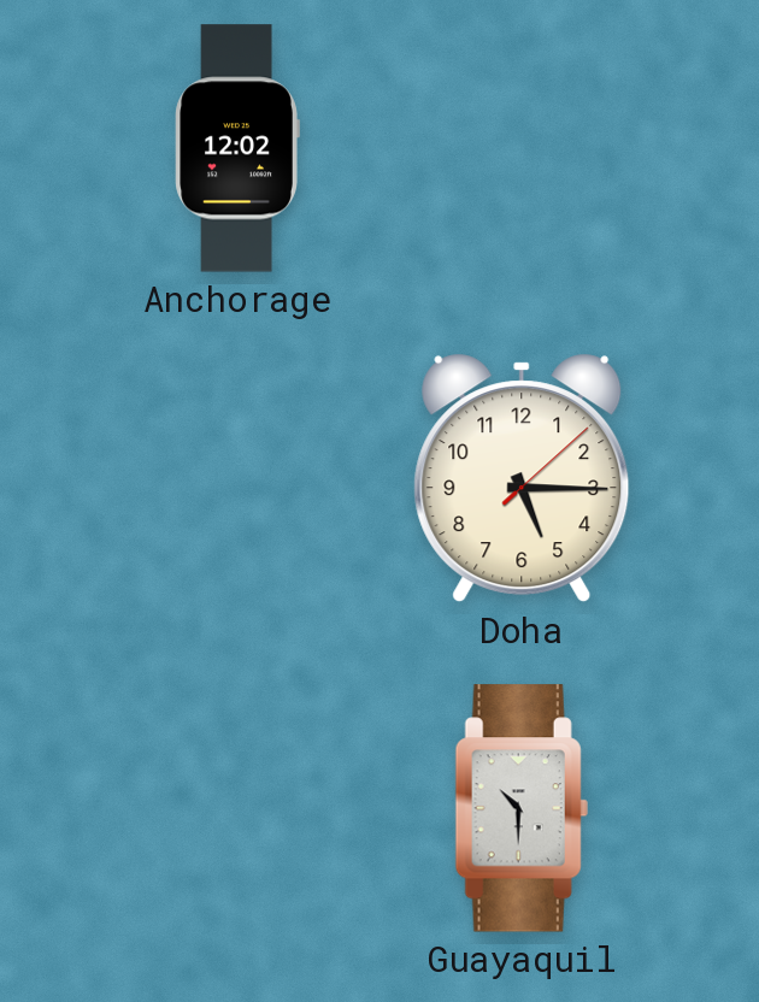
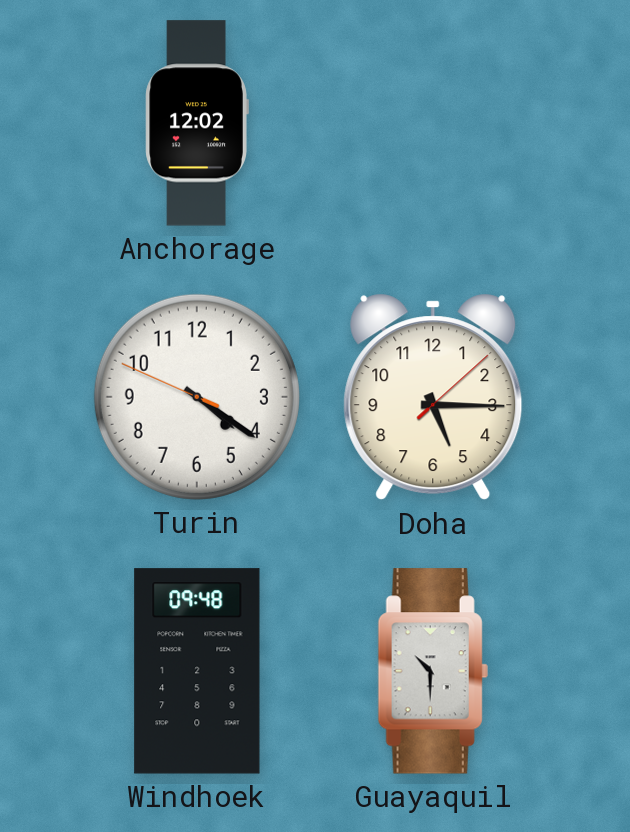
Turin: none -> 4:20 (197, 397)
Windhoek: none -> 09:48 (197, 671)
